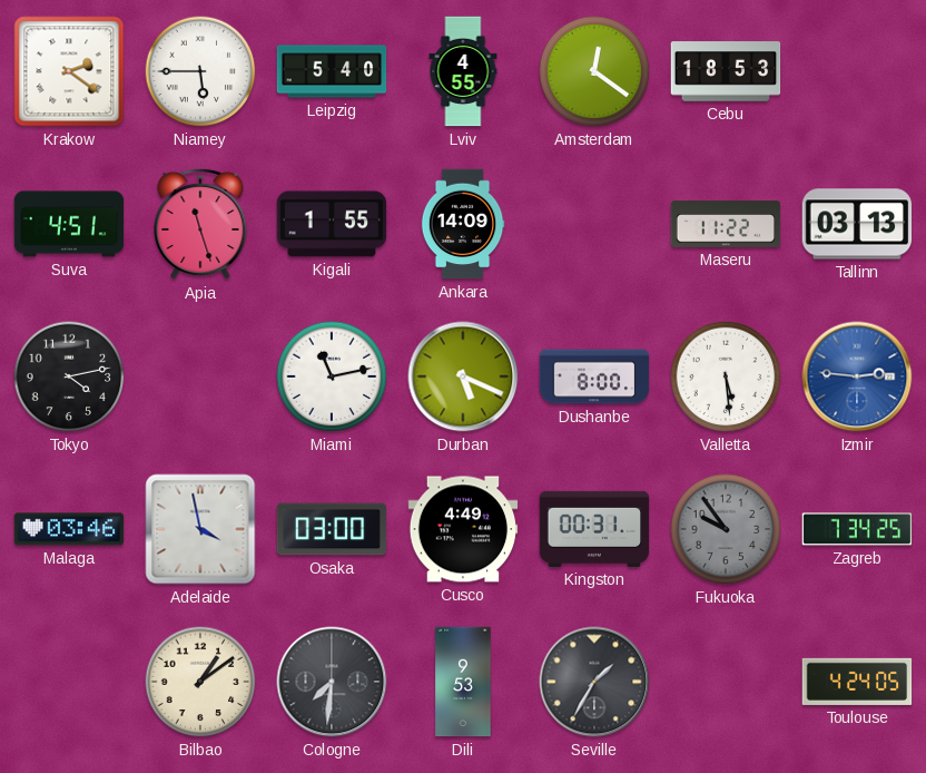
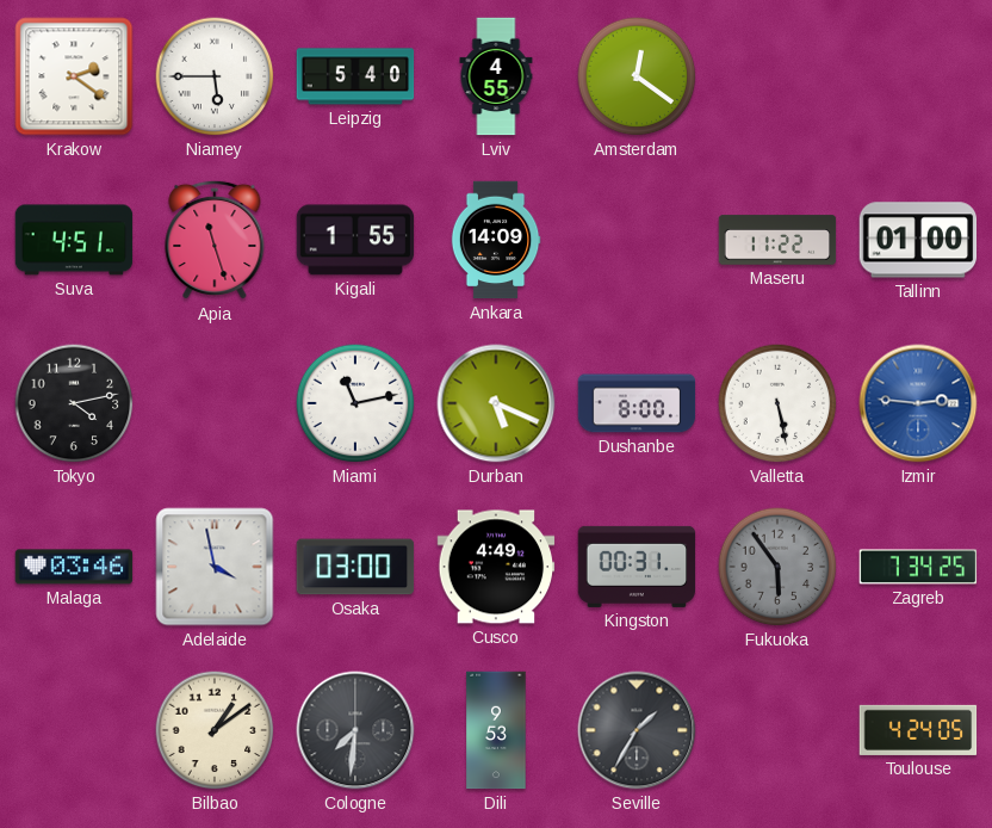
Cebu: 18:53 -> none (726, 71)
Tallinn: 03:13 -> 01:00 (918, 240)
Valletta: 5:29 -> 5:28 (777, 403)
Fukuoka: 9:54 -> 5:54 (777, 567)
